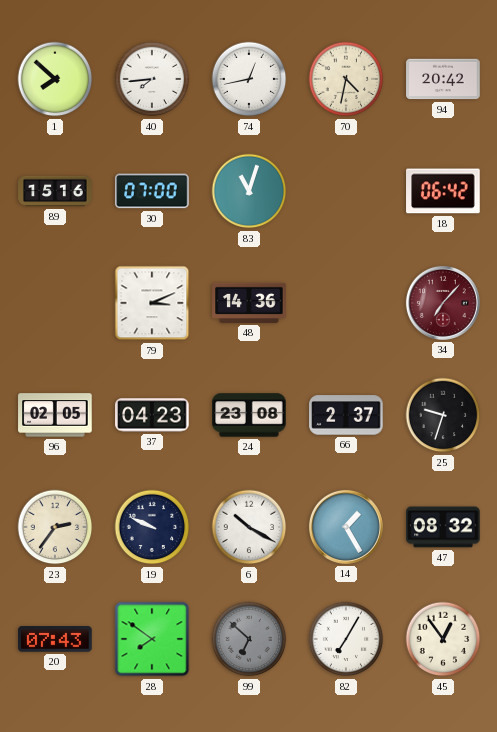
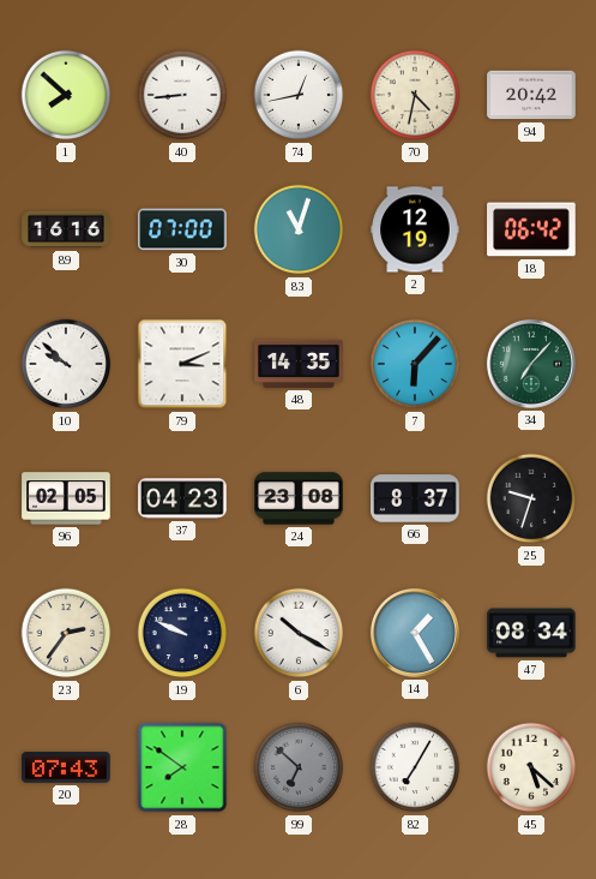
40: 7:44 -> 8:44 (182, 95)
89: 15:16 -> 16:16 (66, 229)
2: none -> 12:19 (415, 229)
10: none -> 9:52 (66, 364)
48: 14:36 -> 14:35 (299, 364)
7: none -> 6:07 (415, 364)
34 dial: burgundy -> green (531, 364)
66: 2:37 -> 8:37 (415, 498)
47: 08:32 -> 08:34 (531, 633)
45: 12:54 -> 5:22 (531, 767)
